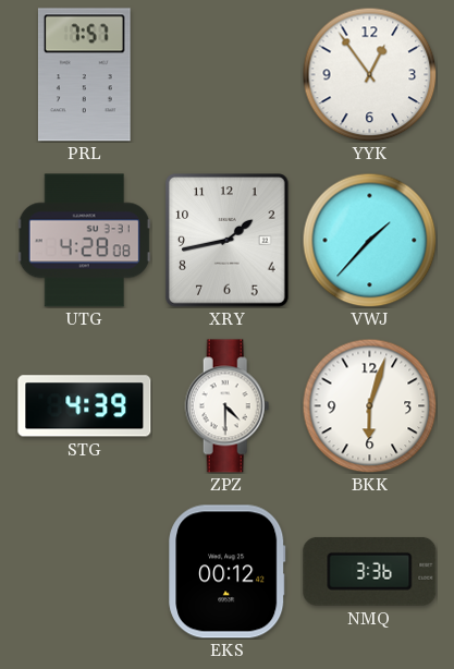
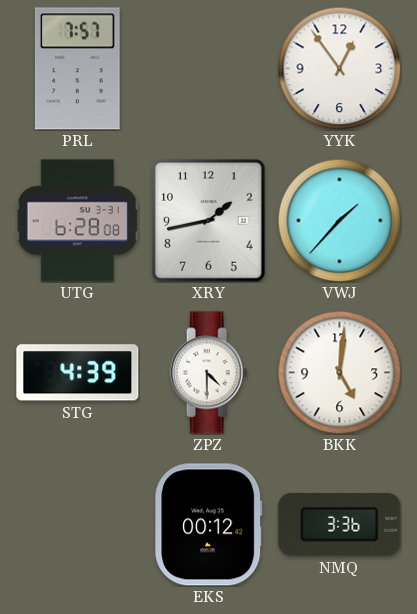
UTG: 4:28 -> 6:28 (77, 221)
BKK: 6:03 -> 5:01 (339, 372)
